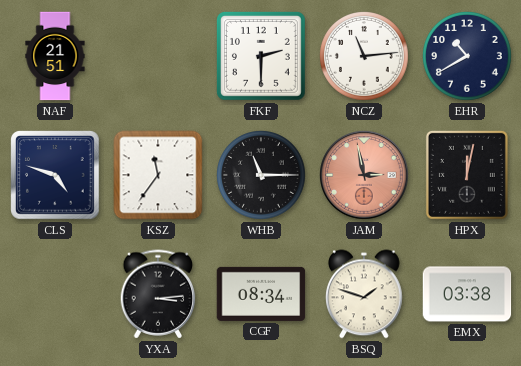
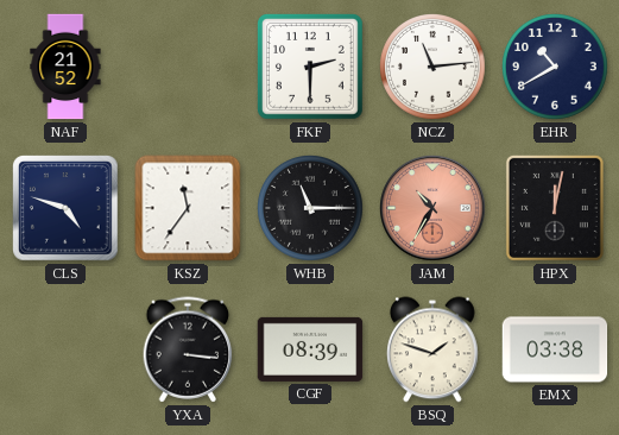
NAF: 21:51 -> 21:52 (65, 67)
JAM: 2:58 -> 10:35 (434, 209)
YXA: 3:14 -> 3:16 (188, 349)
CGF: 08:34 -> 08:39 (310, 349)
